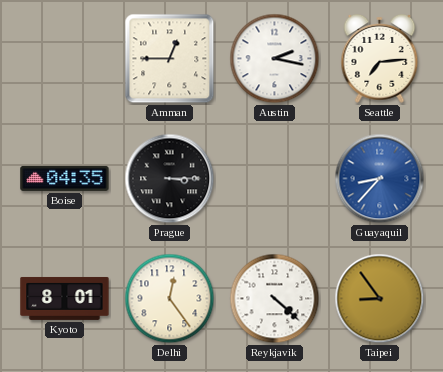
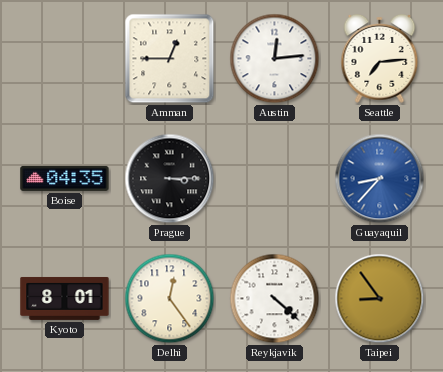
Austin: 2:17 -> 12:14 (275, 59)
